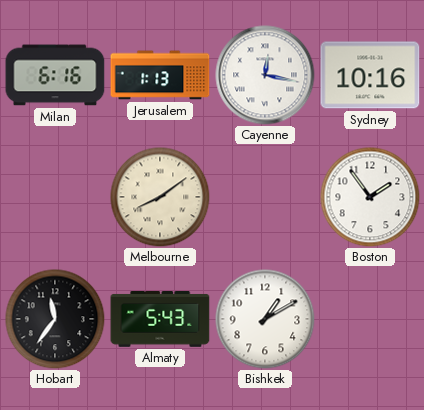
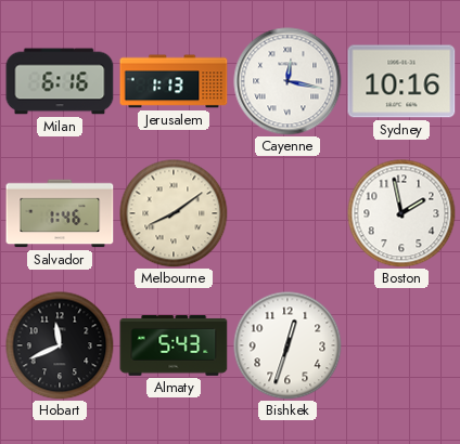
Salvador: none -> 1:46 (60, 213)
Boston: 1:54 -> 1:58 (401, 213)
Hobart: 11:36 -> 11:41 (60, 345)
Bishkek: 1:10 -> 12:33 (287, 345)
